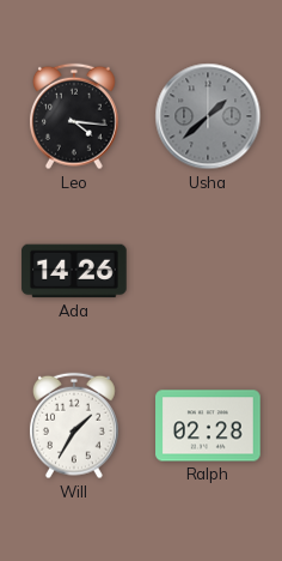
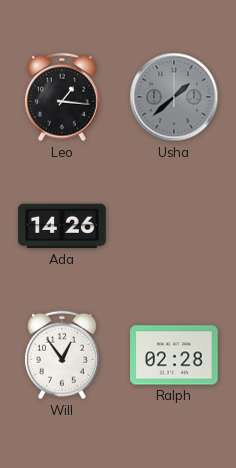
Leo: 4:16 -> 1:16 (62, 97)
Will: 1:35 -> 12:54 (62, 355)
